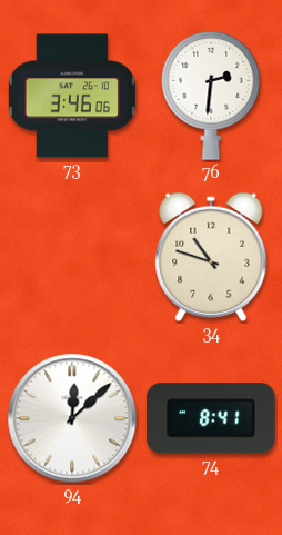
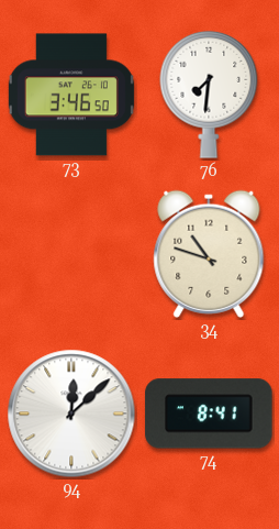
73: 3:46:06 -> 3:46:50 (71, 95)
76: 2:31 -> 7:31 (209, 95)
